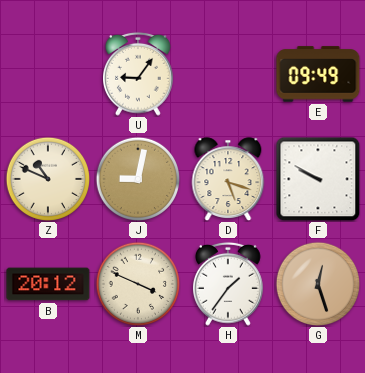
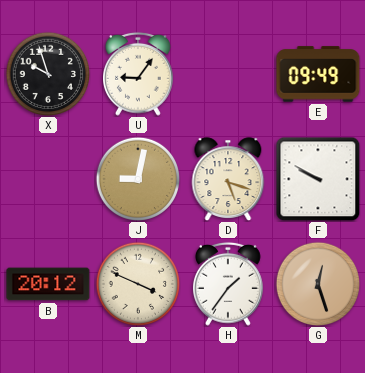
X: none -> 9:57 (47, 73)
Z: 10:49 -> none (47, 178)
